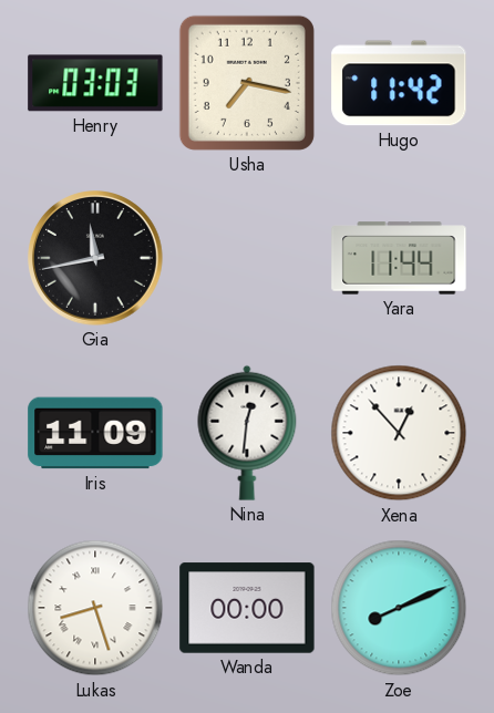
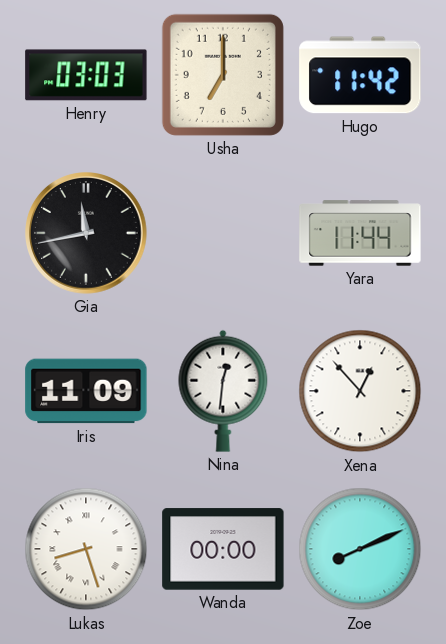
Usha: 7:17 -> 7:00 (223, 75)
